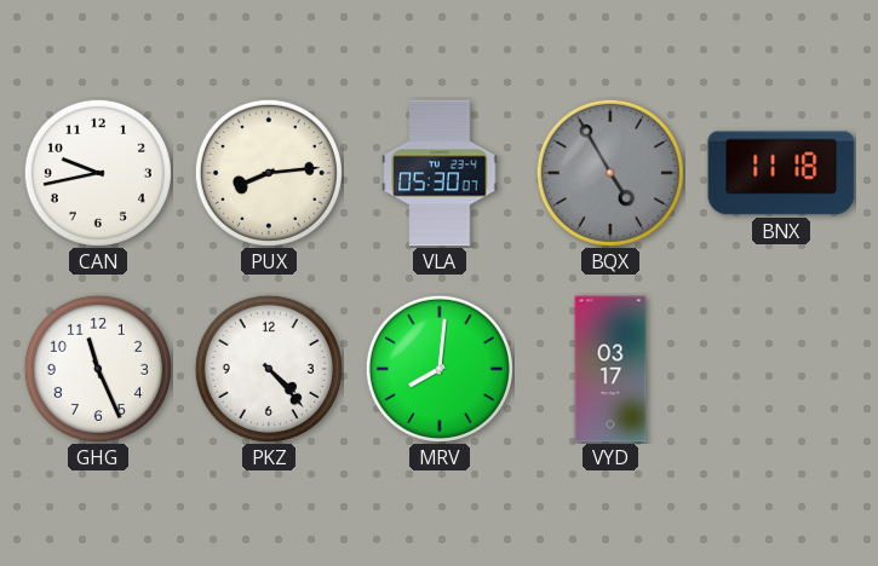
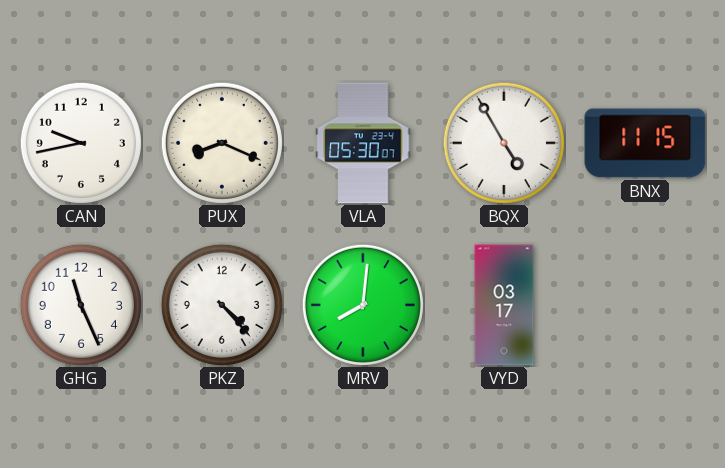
PUX: 8:14 -> 8:19 (222, 143)
BQX dial: grey -> white (504, 143)
BNX: 11:18 -> 11:15 (645, 143)
